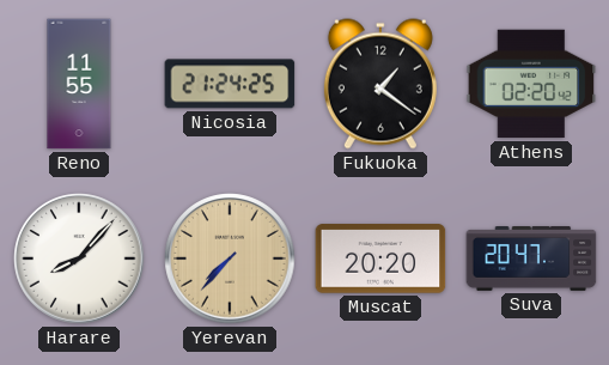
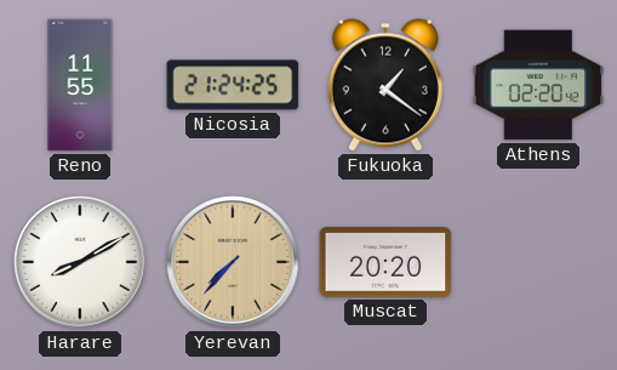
Harare: 8:07 -> 8:10 (80, 262)
Suva: 20:47 -> none (531, 260)
